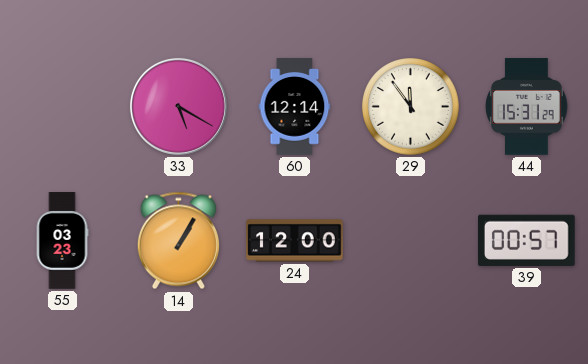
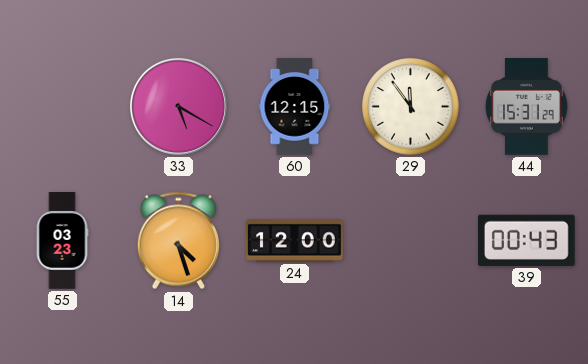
60: 12:14 -> 12:15 (295, 107)
14: 1:05 -> 4:27 (178, 241)
39: 00:57 -> 00:43 (527, 240)
